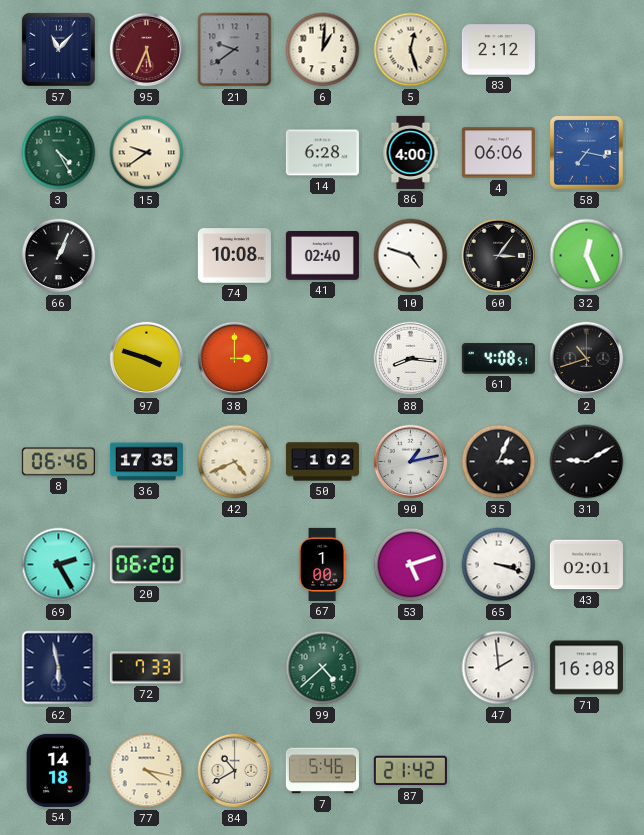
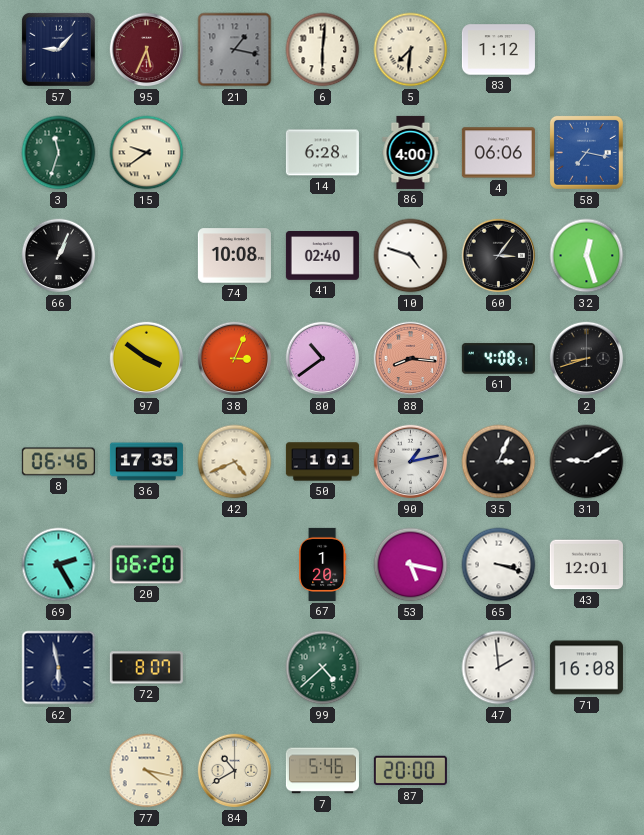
57: 11:07 -> 9:07 (58, 49)
21: 9:39 -> 1:17 (235, 50)
6: 1:01 -> 6:01 (323, 50)
5: 12:27 -> 7:31 (411, 50)
83: 2:12 -> 1:12 (498, 50)
3: 4:25 -> 11:33 (59, 153)
32: 12:26 -> 12:27 (587, 256)
97: 3:48 -> 3:51 (147, 359)
38: 3:00 -> 3:04 (235, 359)
80: none -> 10:39 (323, 359)
88 dial: white -> salmon (411, 359)
2: 10:42 -> 8:42 (587, 359)
50: 1:02 -> 1:01 (322, 462)
67: 1:00 -> 1:20 (323, 564)
53: 5:12 -> 5:17 (411, 565)
43: 02:01 -> 12:01 (586, 565)
72: 7:33 -> 8:07 (146, 668)
54: 14:18 -> none (58, 770)
87: 21:42 -> 20:00 (410, 771)
